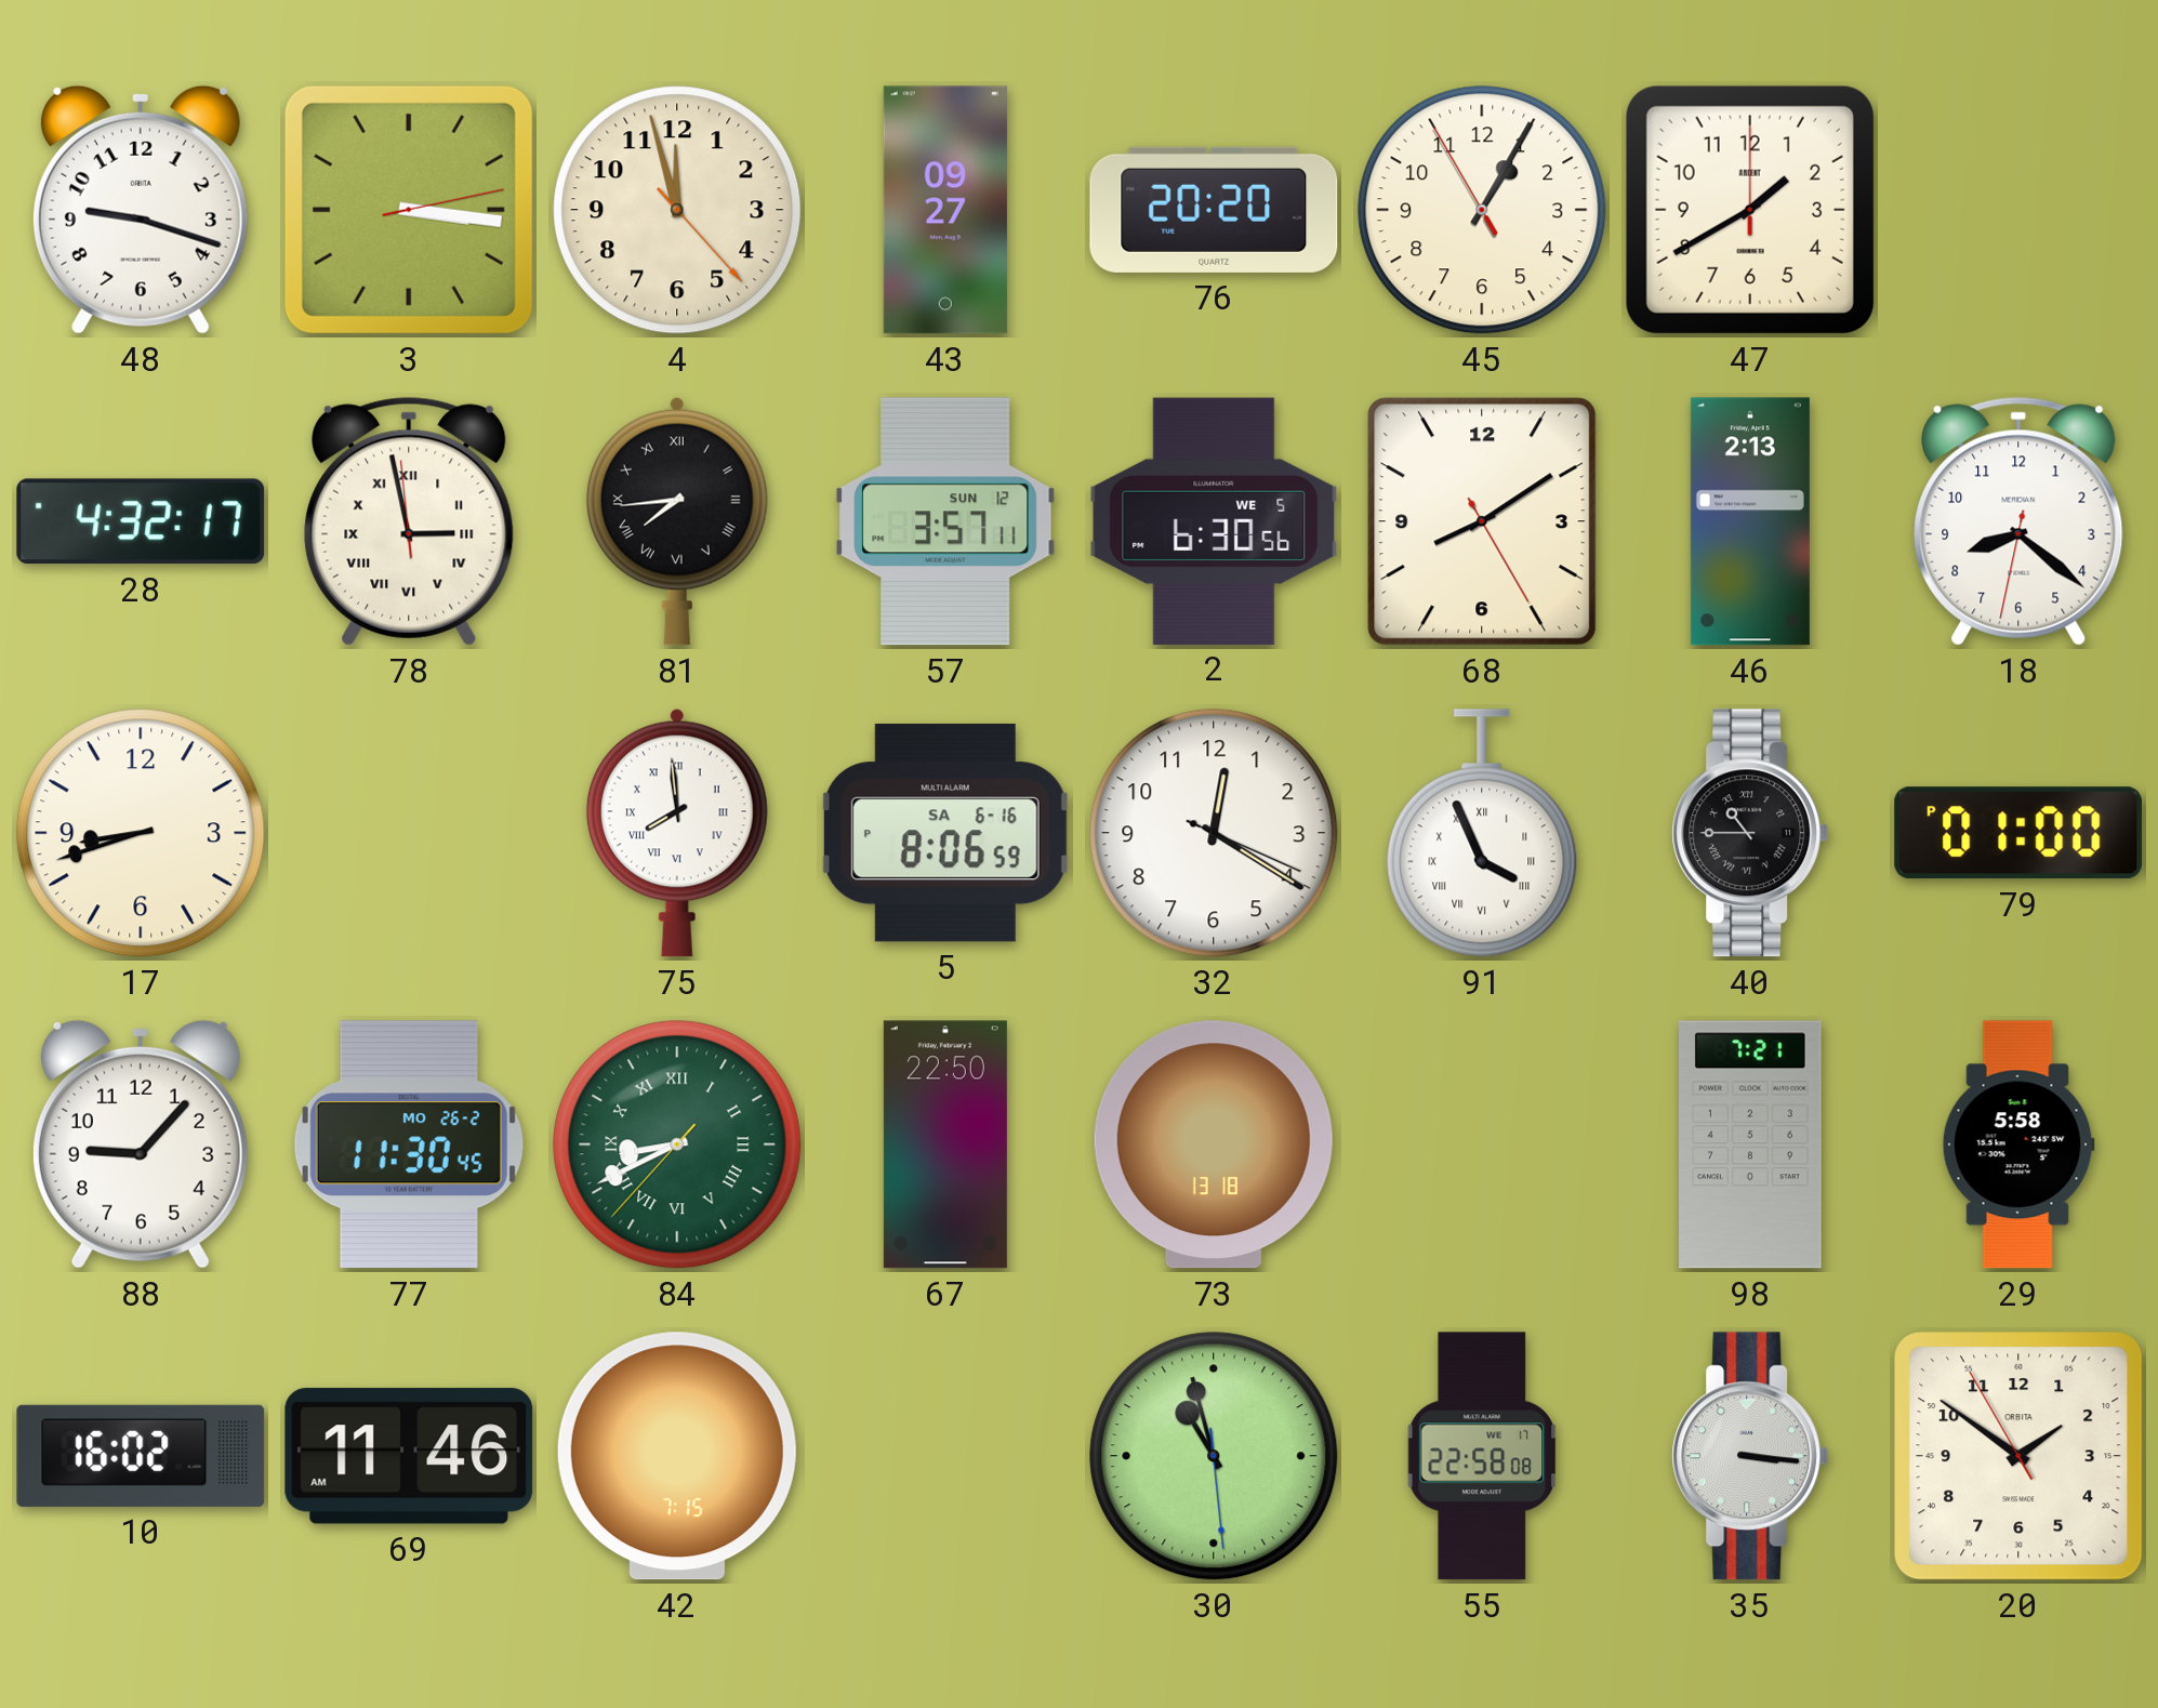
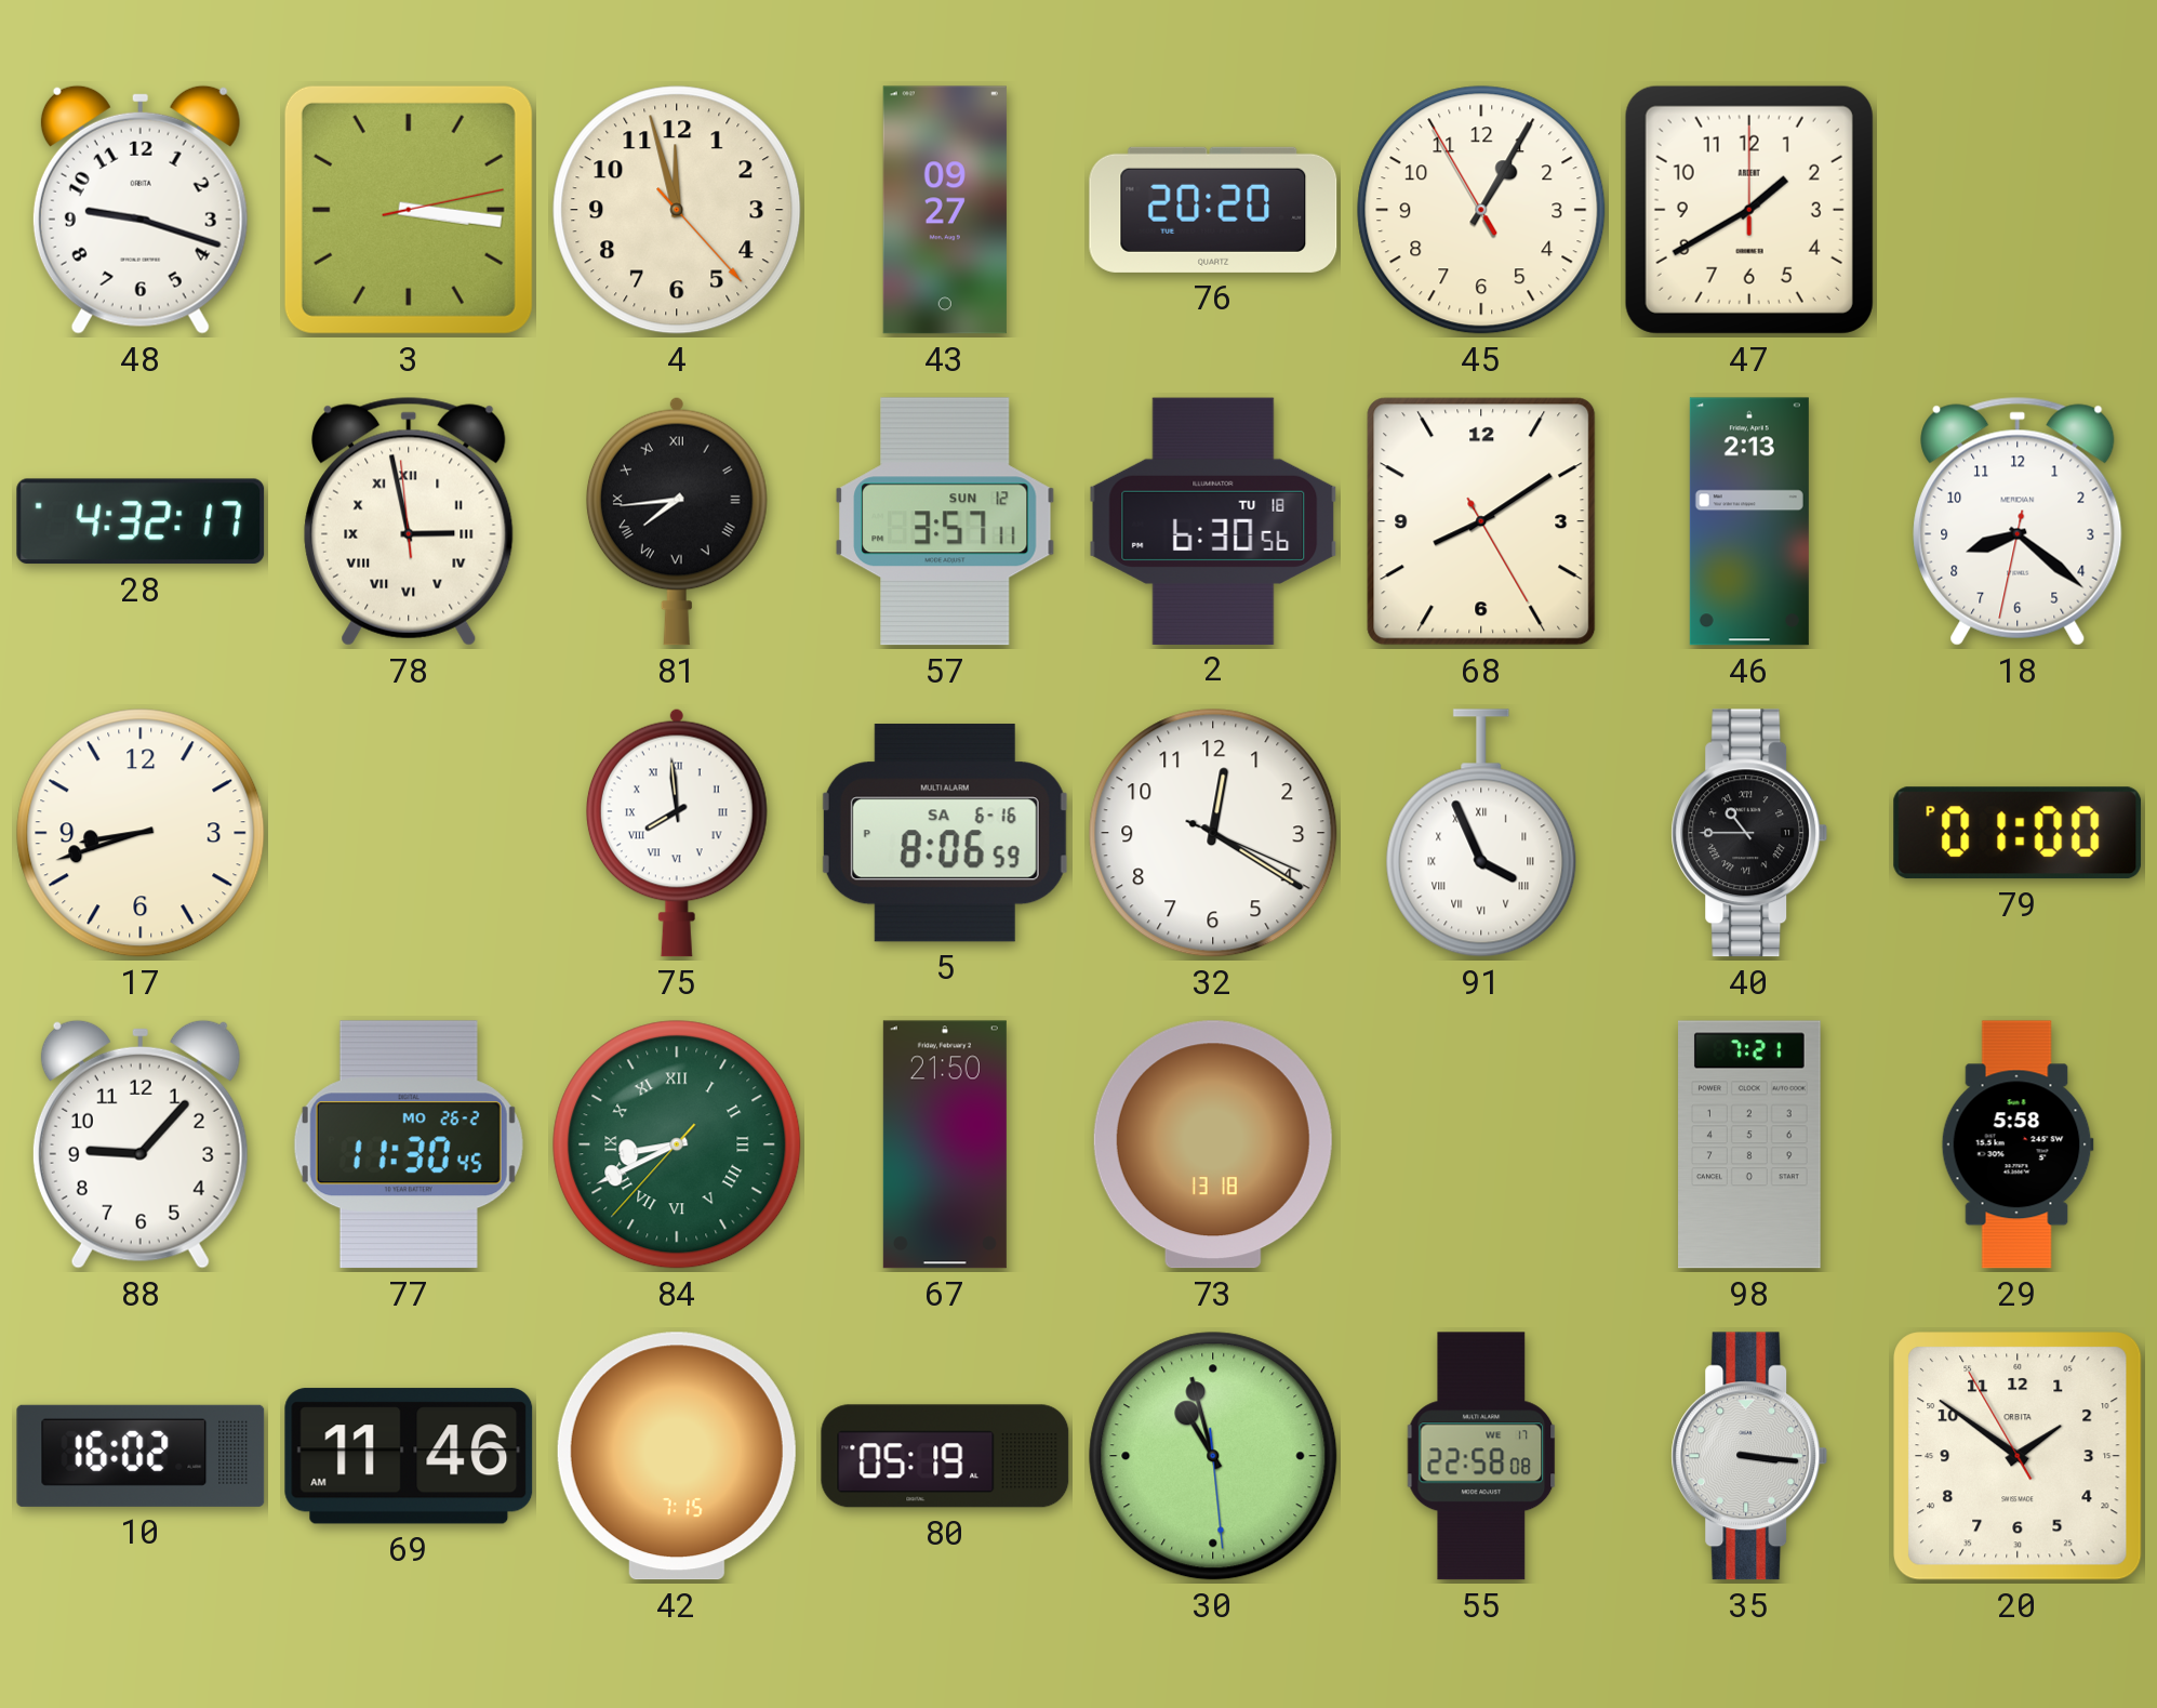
2 date: WE 5 -> TU 18 (1213, 520)
67: 22:50 -> 21:50 (945, 1144)
80: none -> 05:19 (945, 1456)
